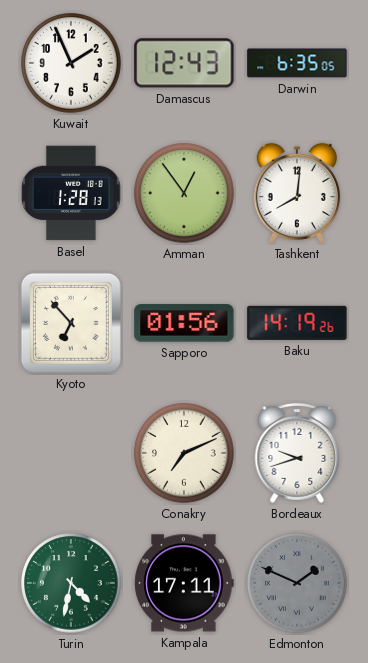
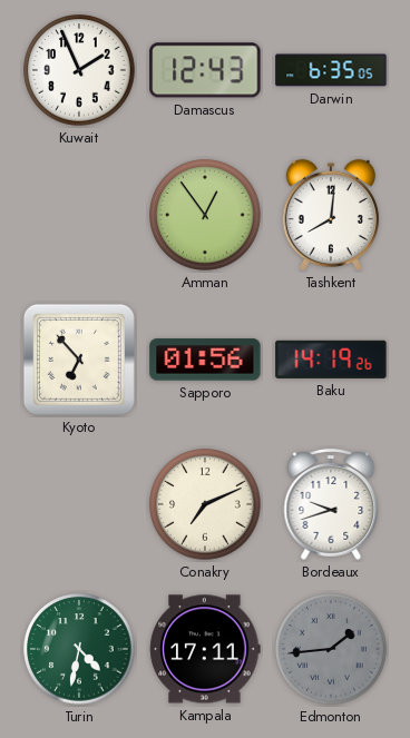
Basel: 1:28 -> none (71, 193)
Edmonton: 1:49 -> 1:44 (331, 649)
